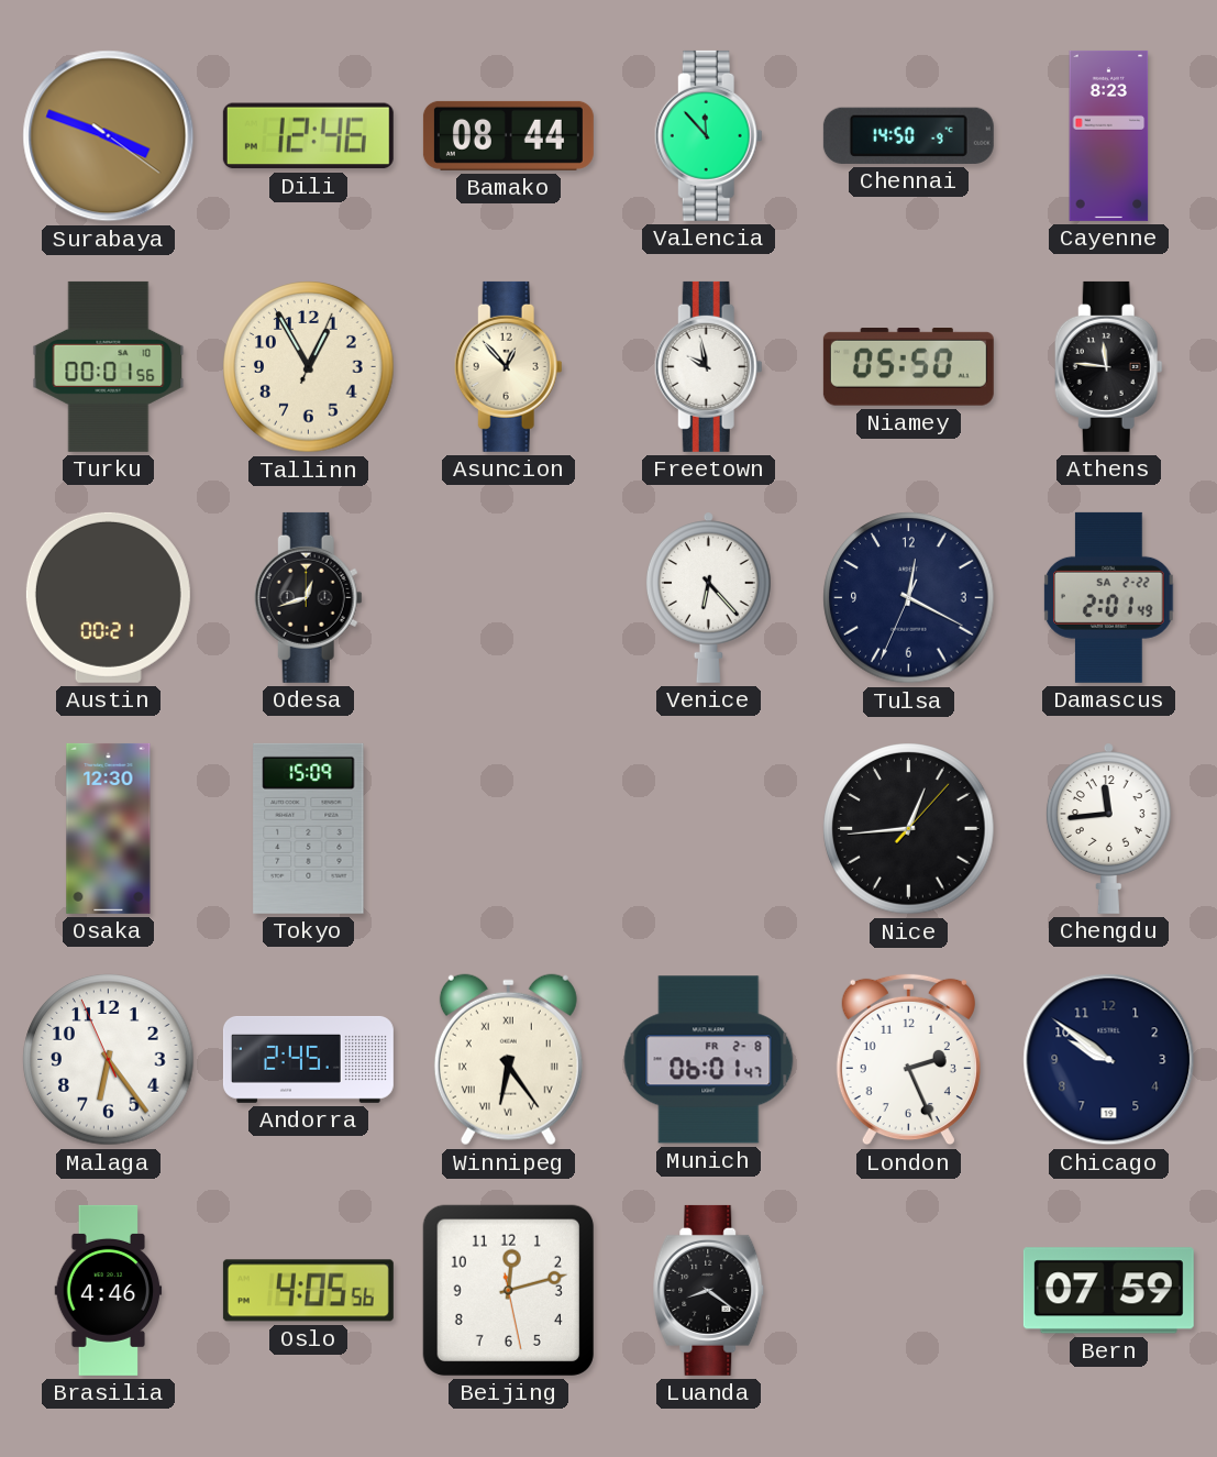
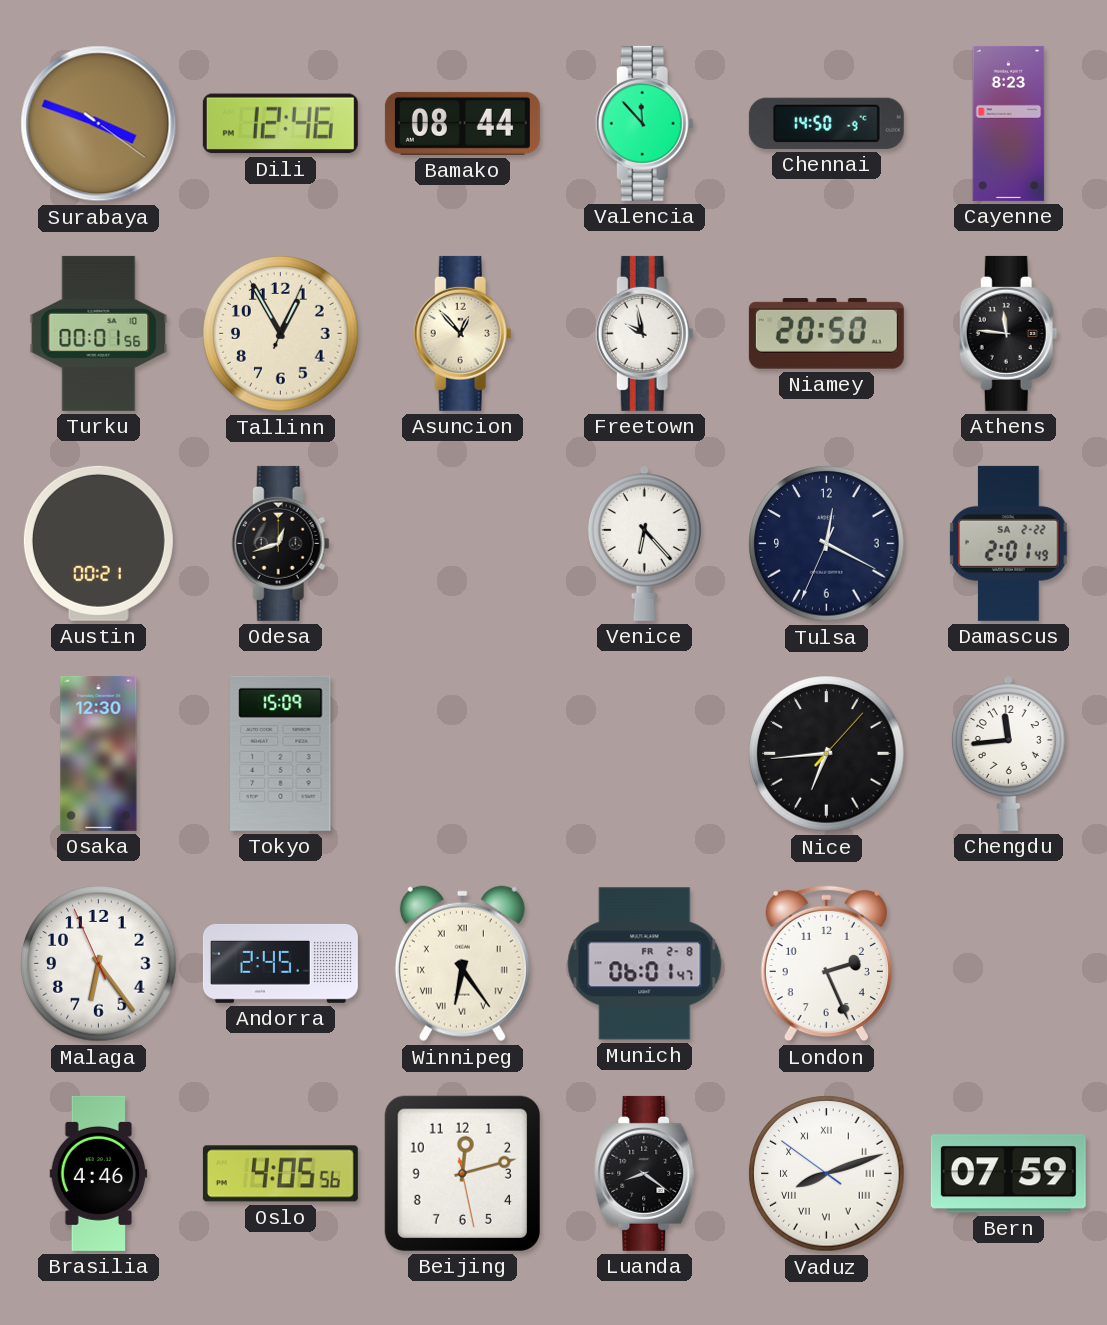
Niamey: 05:50 -> 20:50 (826, 334)
Nice: 12:44 -> 6:44 (827, 754)
Chicago: 9:51 -> none (1109, 1060)
Vaduz: none -> 8:11 (827, 1174)
